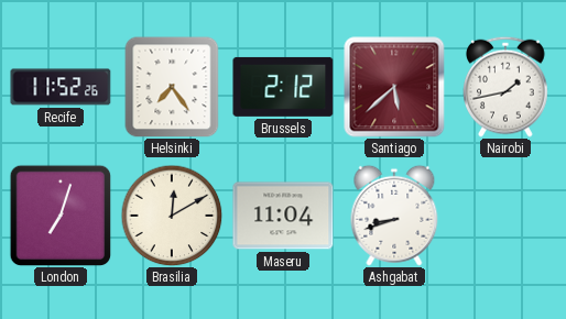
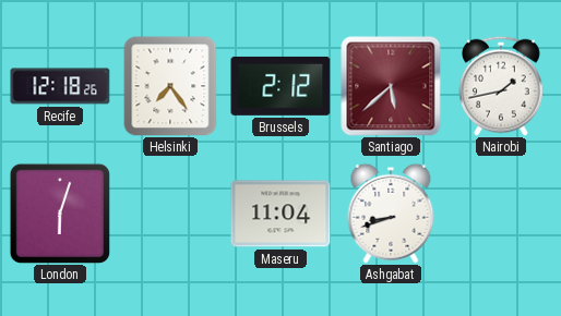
Recife: 11:52 -> 12:18 (60, 86)
London: 7:03 -> 6:03 (60, 214)
Brasilia: 12:10 -> none (172, 216)
